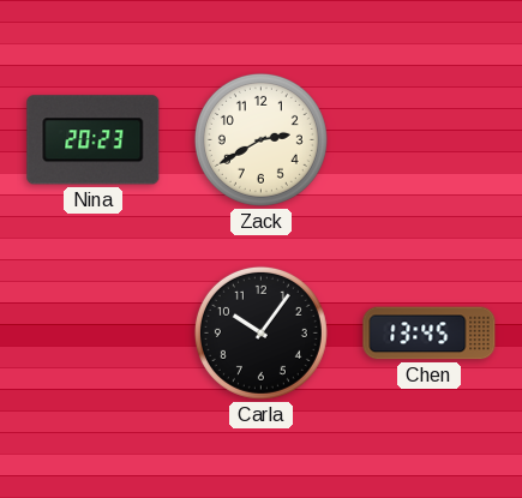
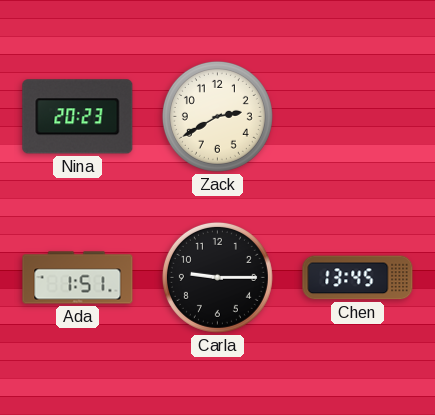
Ada: none -> 1:51 (78, 278)
Carla: 10:06 -> 9:15 (217, 277)
